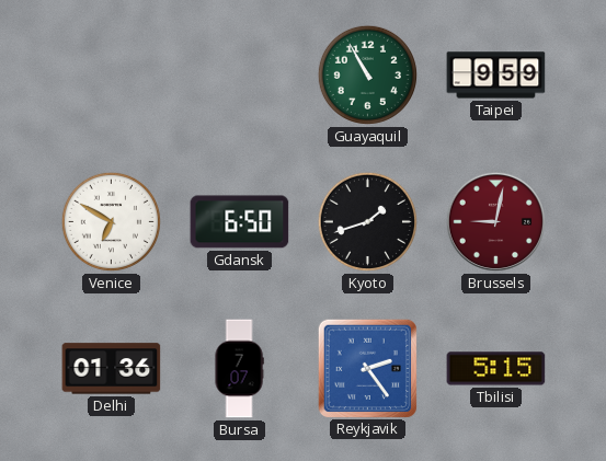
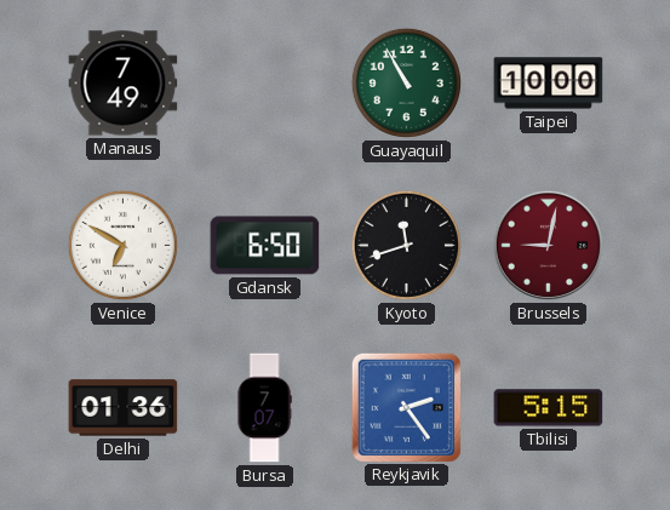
Manaus: none -> 7:49 (124, 84)
Taipei: 9:59 -> 10:00 (549, 84)
Kyoto: 1:42 -> 11:42 (406, 245)
